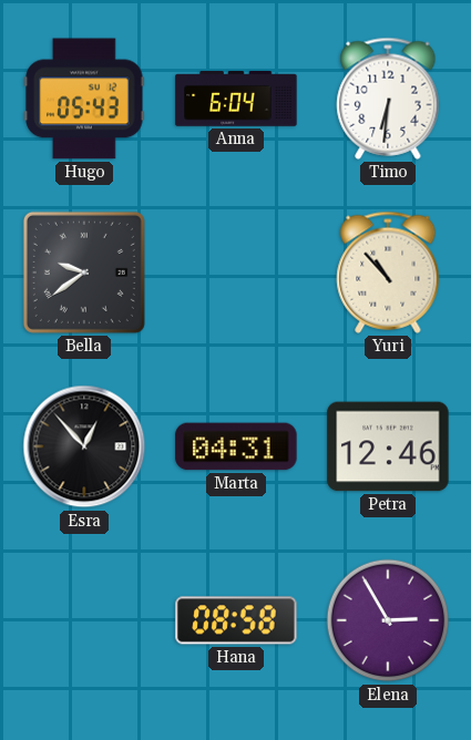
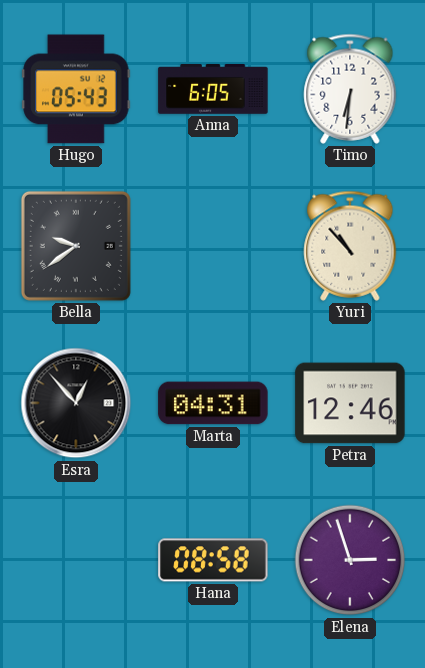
Anna: 6:04 -> 6:05 (213, 90)
Elena: 2:55 -> 2:57 (350, 560)
